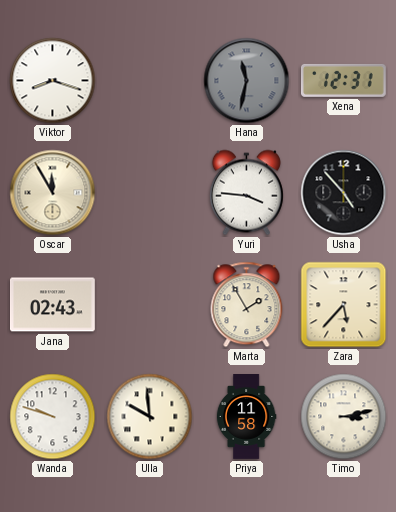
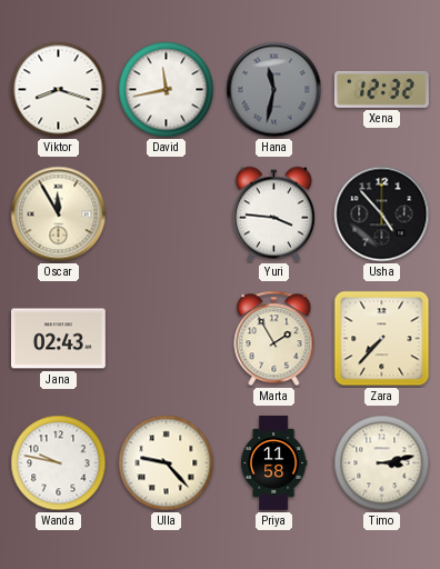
David: none -> 11:43 (167, 90)
Xena: 12:31 -> 12:32 (381, 89)
Zara: 5:37 -> 7:37 (382, 339)
Wanda: 9:48 -> 9:47 (59, 463)
Ulla: 9:59 -> 9:23 (167, 463)
